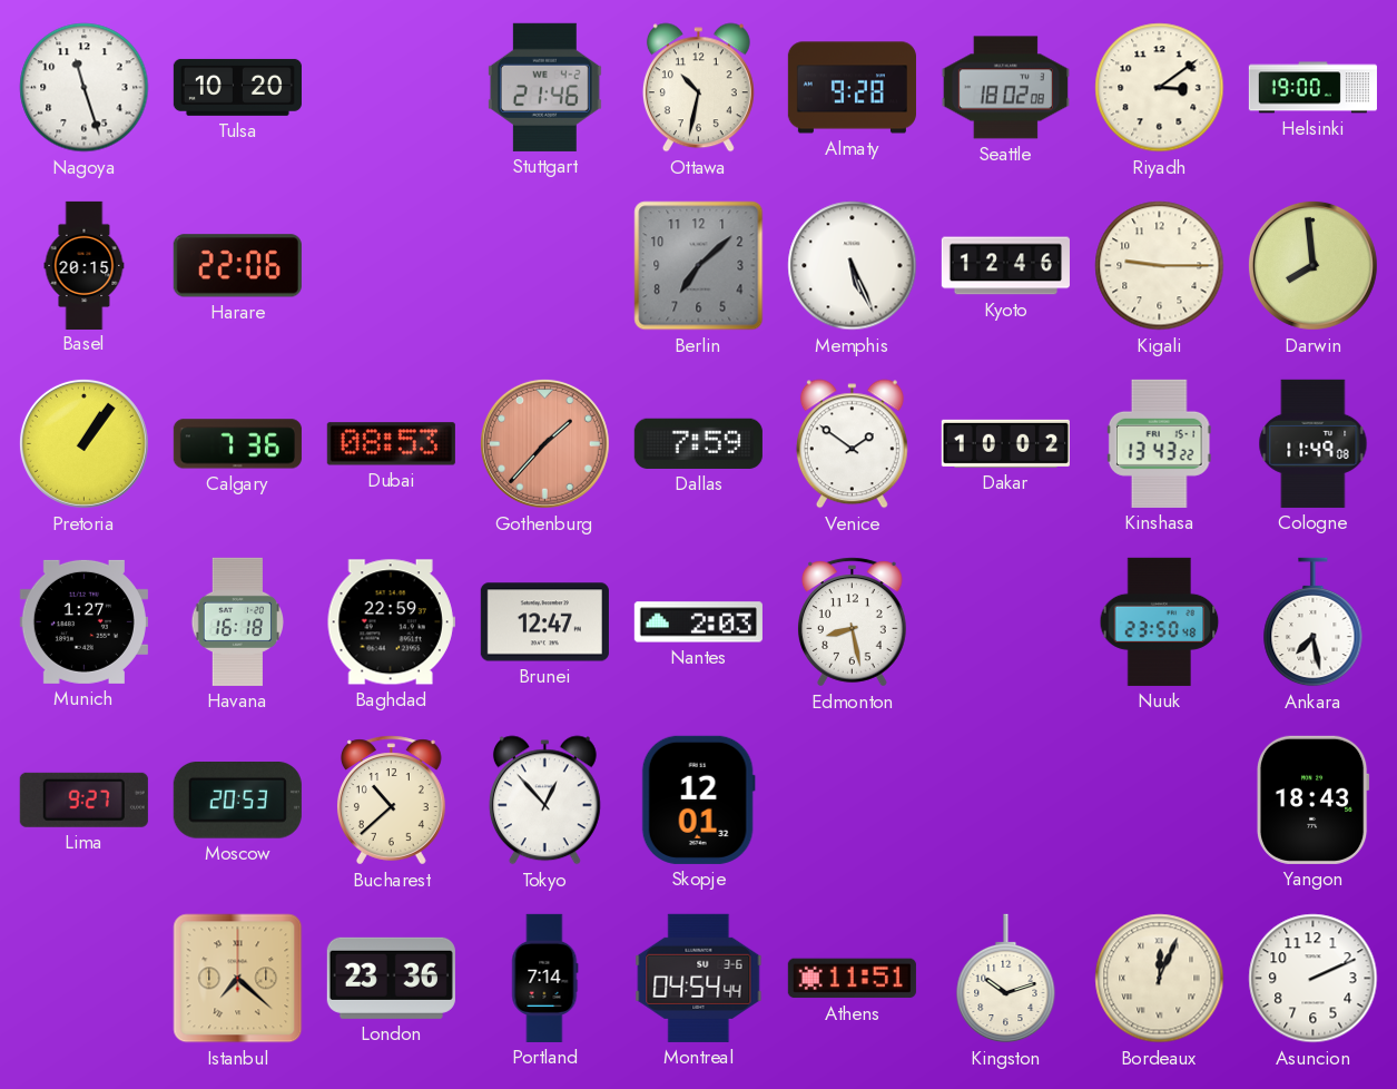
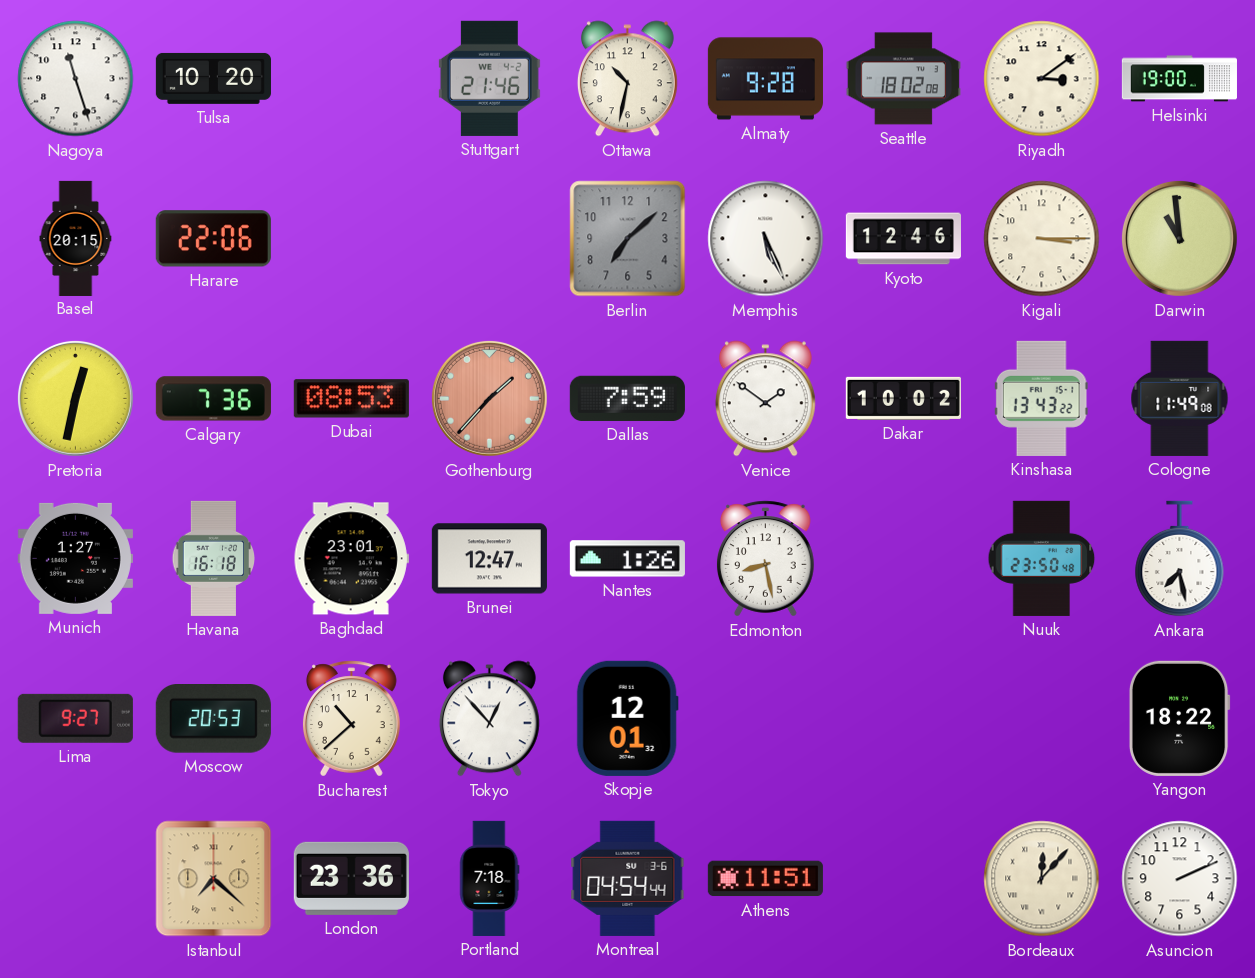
Kigali: 9:15 -> 3:15 (1042, 239)
Darwin: 7:59 -> 10:59 (1179, 238)
Pretoria: 1:06 -> 12:32 (75, 398)
Baghdad: 22:59 -> 23:01 (351, 559)
Nantes: 2:03 -> 1:26 (627, 559)
Yangon: 18:43 -> 18:22 (1179, 718)
Portland: 7:14 -> 7:18 (490, 878)
Kingston: 10:12 -> none (1006, 979)
Bordeaux: 12:04 -> 12:07 (1042, 879)
